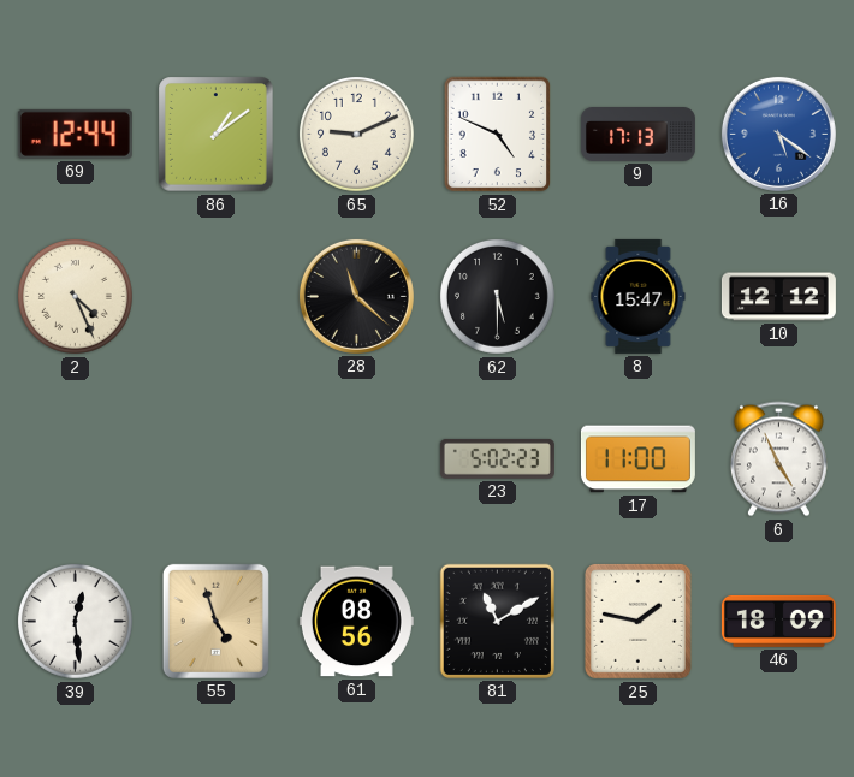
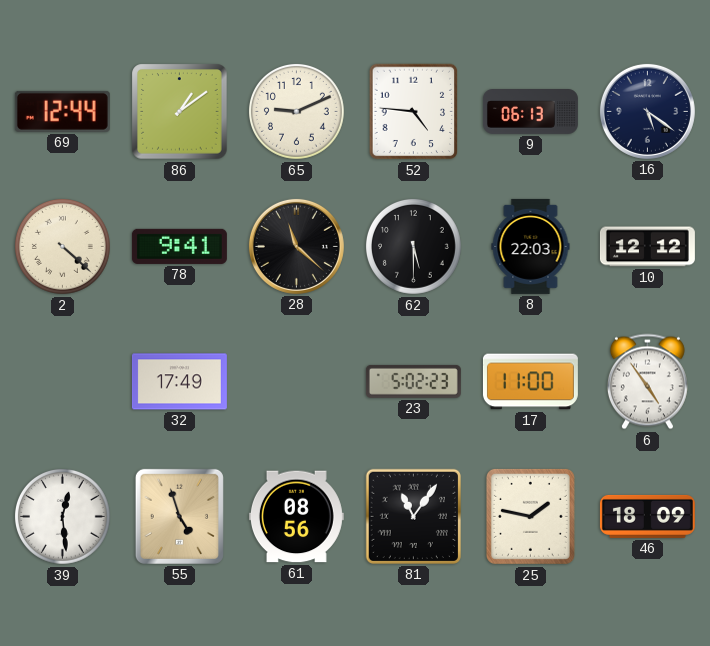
52: 4:49 -> 4:46 (414, 112)
9: 17:13 -> 06:13 (530, 112)
16 dial: blue -> navy (647, 111)
2: 4:26 -> 4:22 (62, 246)
78: none -> 9:41 (179, 246)
8: 15:47 -> 22:03 (531, 246)
32: none -> 17:49 (179, 382)
6: 4:56 -> 4:54 (647, 382)
81: 11:10 -> 11:06 (413, 516)
